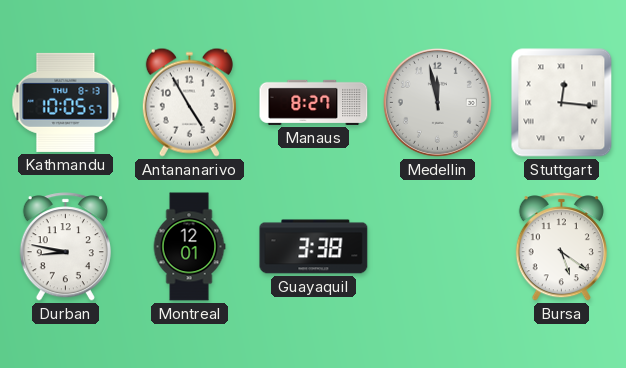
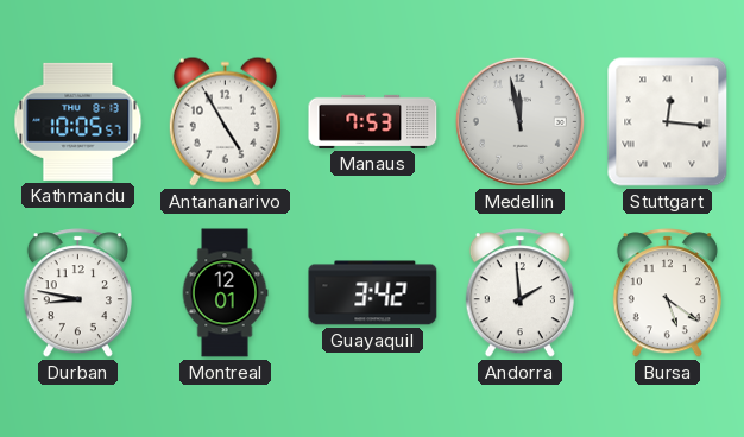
Manaus: 8:27 -> 7:53 (373, 121)
Guayaquil: 3:38 -> 3:42 (373, 293)
Andorra: none -> 1:59 (519, 293)
